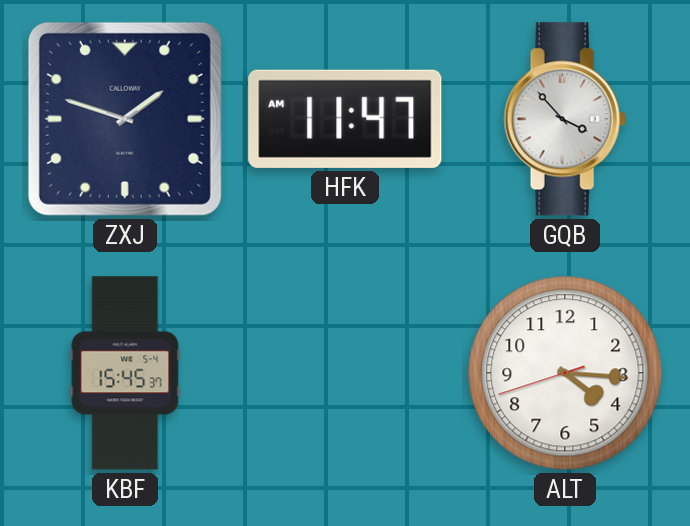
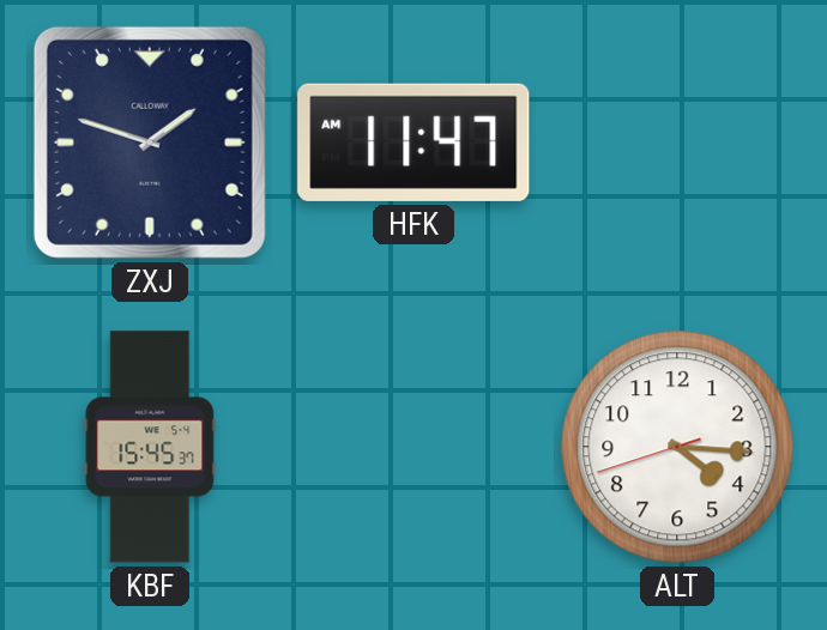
GQB: 3:53 -> none (565, 119)
